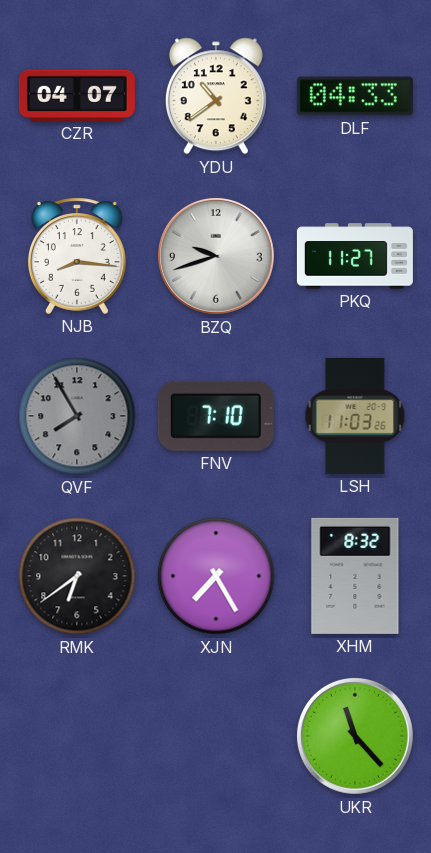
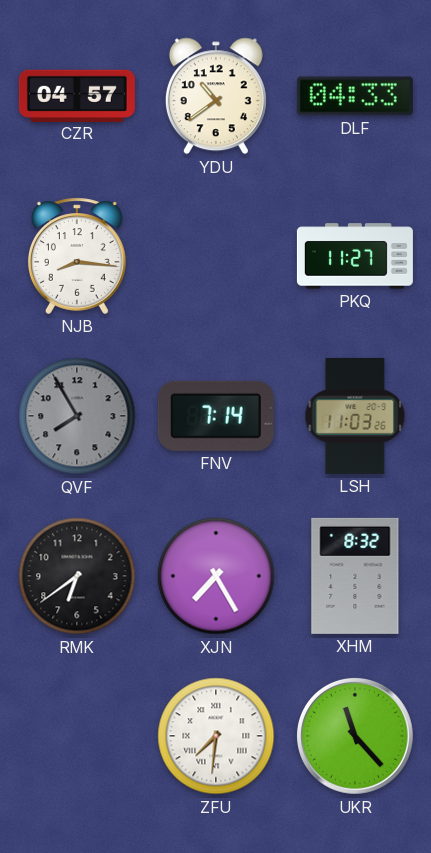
CZR: 04:07 -> 04:57 (77, 95)
BZQ: 9:42 -> none (216, 256)
FNV: 7:10 -> 7:14 (216, 416)
ZFU: none -> 7:31 (216, 736)
